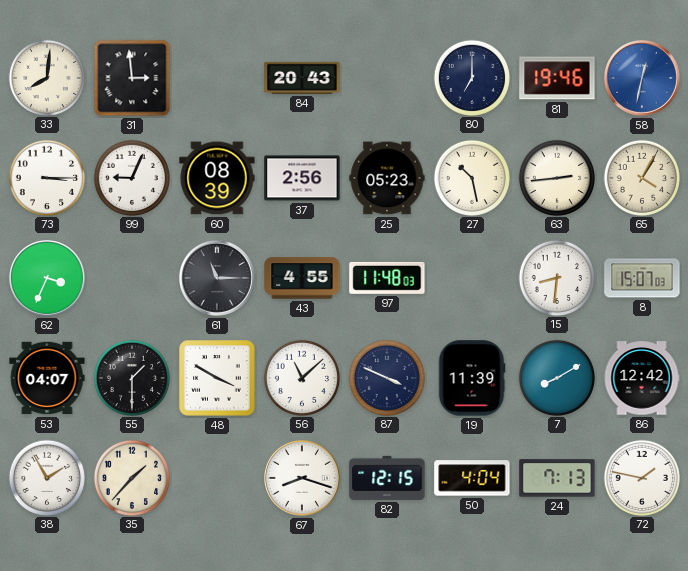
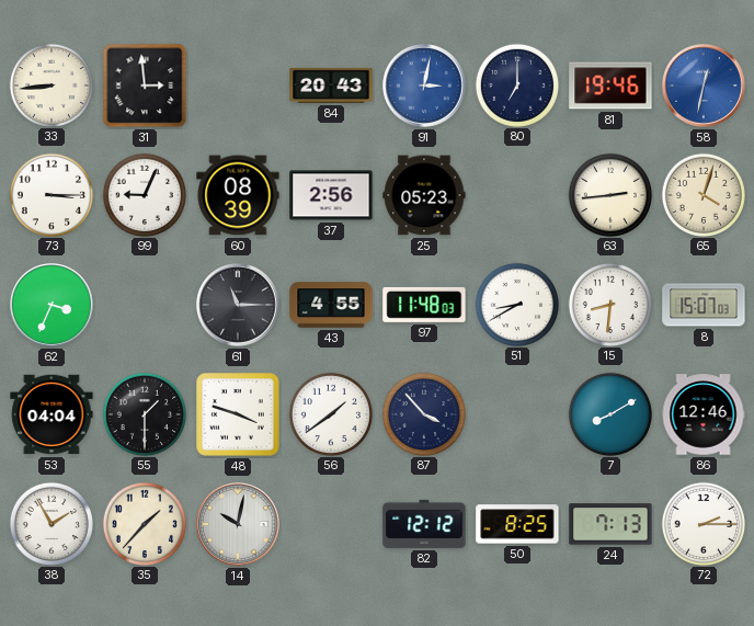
33: 8:01 -> 8:44 (50, 84)
91: none -> 3:02 (425, 87)
27: 10:28 -> none (471, 177)
65: 4:05 -> 4:03 (702, 194)
51: none -> 8:40 (516, 304)
53: 04:07 -> 04:04 (52, 414)
48: 3:50 -> 3:48 (238, 414)
56: 11:08 -> 1:39 (330, 413)
87: 3:49 -> 3:53 (423, 413)
19: 11:39 -> none (472, 378)
86: 12:42 -> 12:46 (704, 414)
14: none -> 10:02 (239, 525)
67: 8:18 -> none (303, 479)
82: 12:15 -> 12:12 (424, 524)
50: 4:04 -> 8:25 (517, 524)
72: 1:47 -> 2:15 (702, 523)
